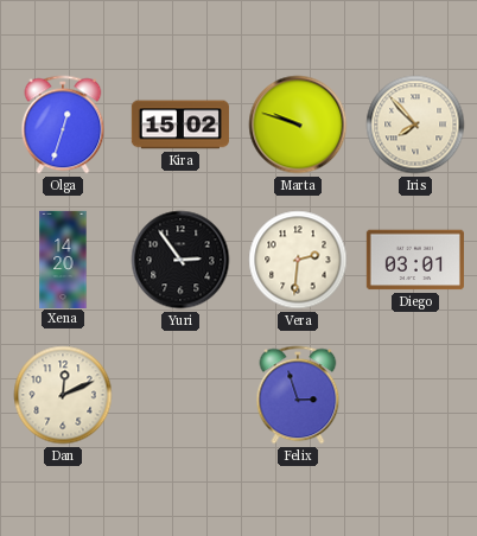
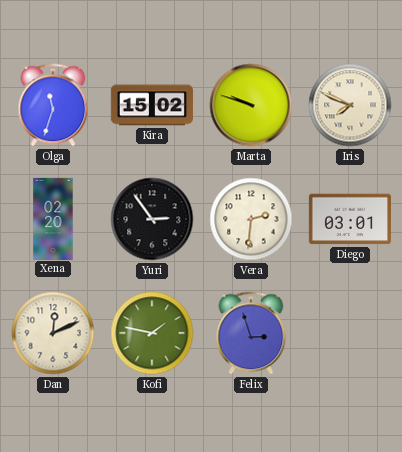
Olga: 12:33 -> 11:33 (53, 105)
Iris: 7:53 -> 7:49 (350, 105)
Xena: 14:20 -> 02:20 (53, 218)
Kofi: none -> 1:47 (152, 333)
